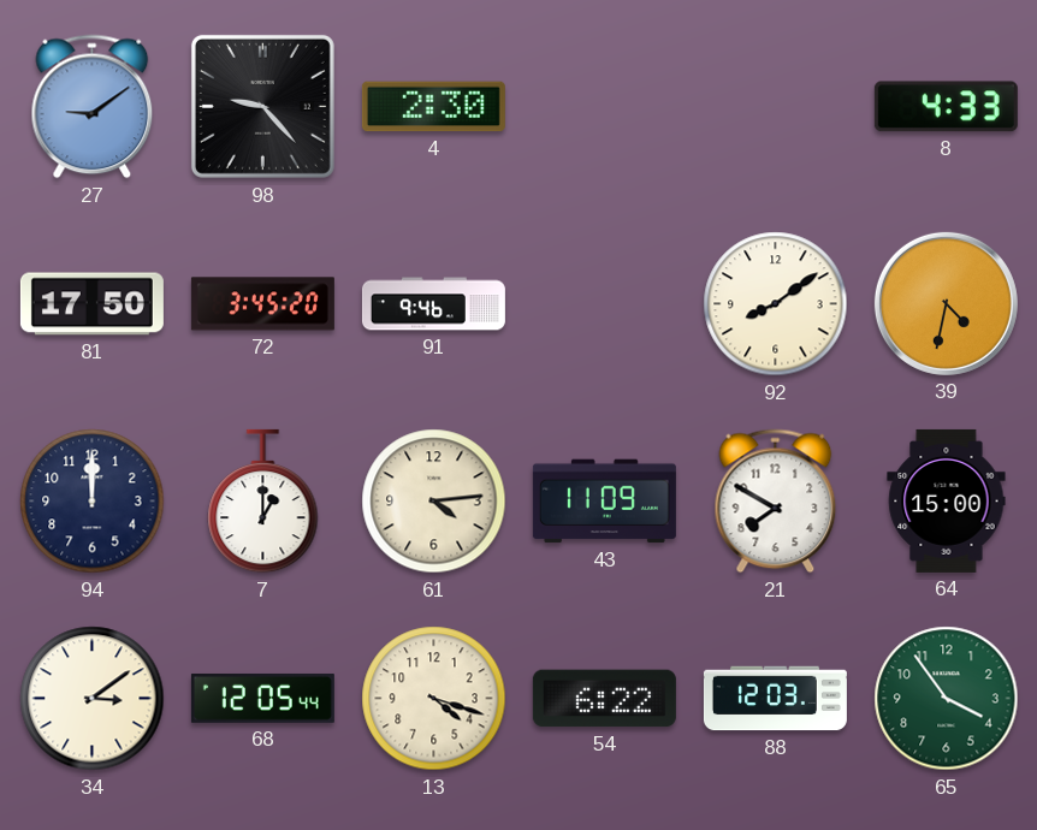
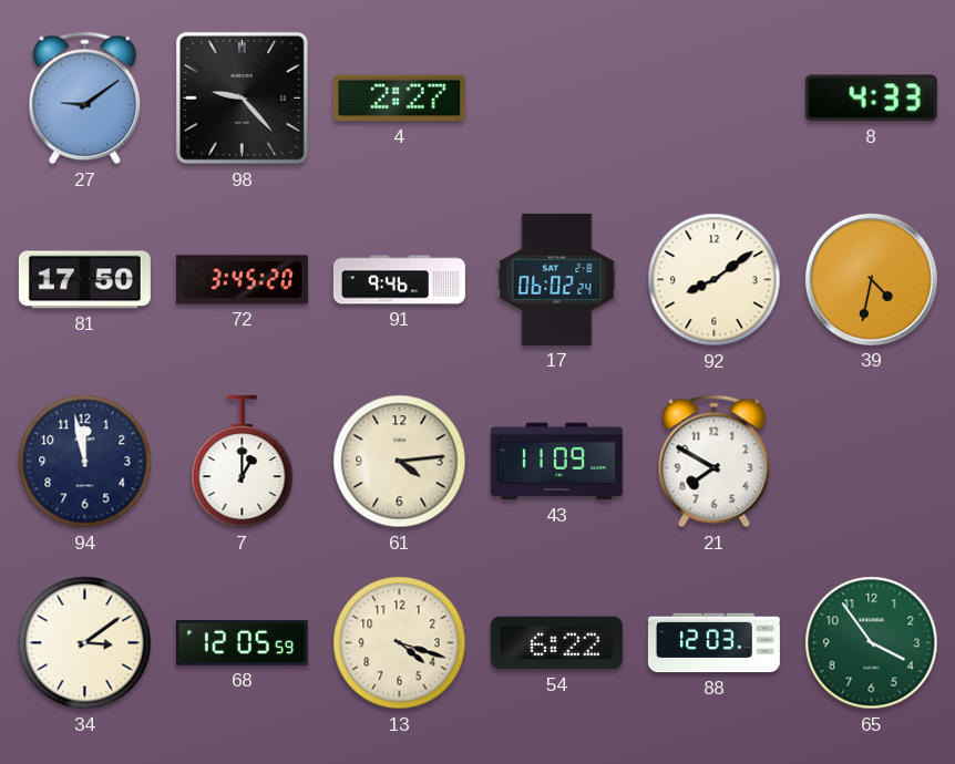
4: 2:30 -> 2:27 (399, 99)
17: none -> 06:02 (557, 279)
94: 12:00 -> 11:58 (85, 462)
64: 15:00 -> none (947, 500)
68: 12:05:44 -> 12:05:59 (242, 642)
